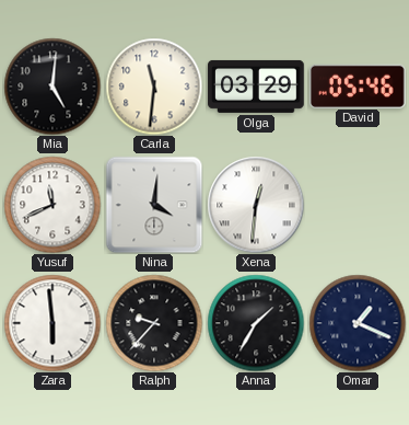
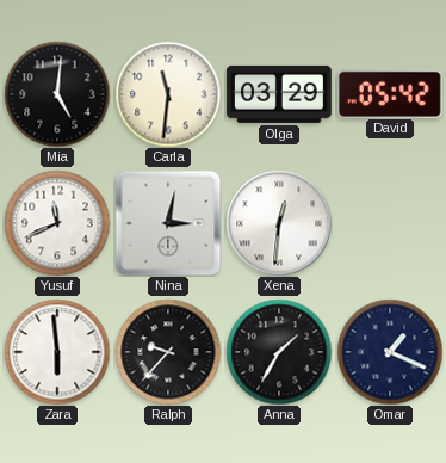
David: 05:46 -> 05:42 (390, 93)
Nina: 4:01 -> 3:02 (168, 223)
